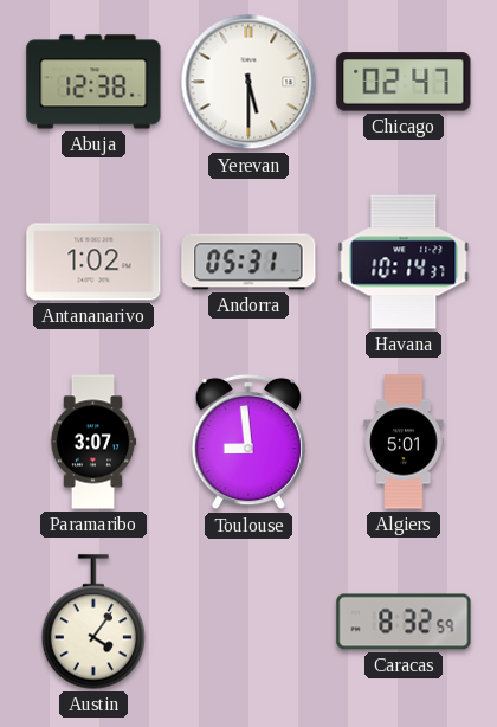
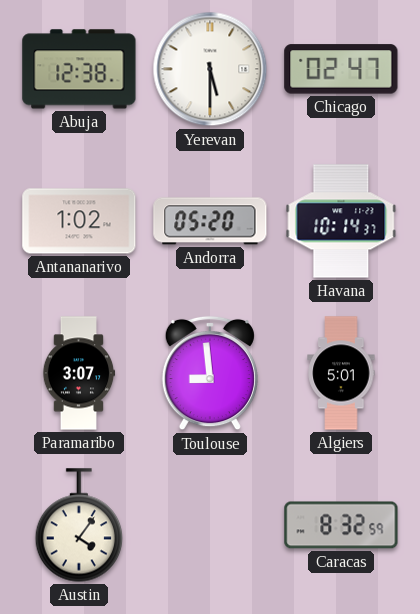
Andorra: 05:31 -> 05:20 (210, 221)
